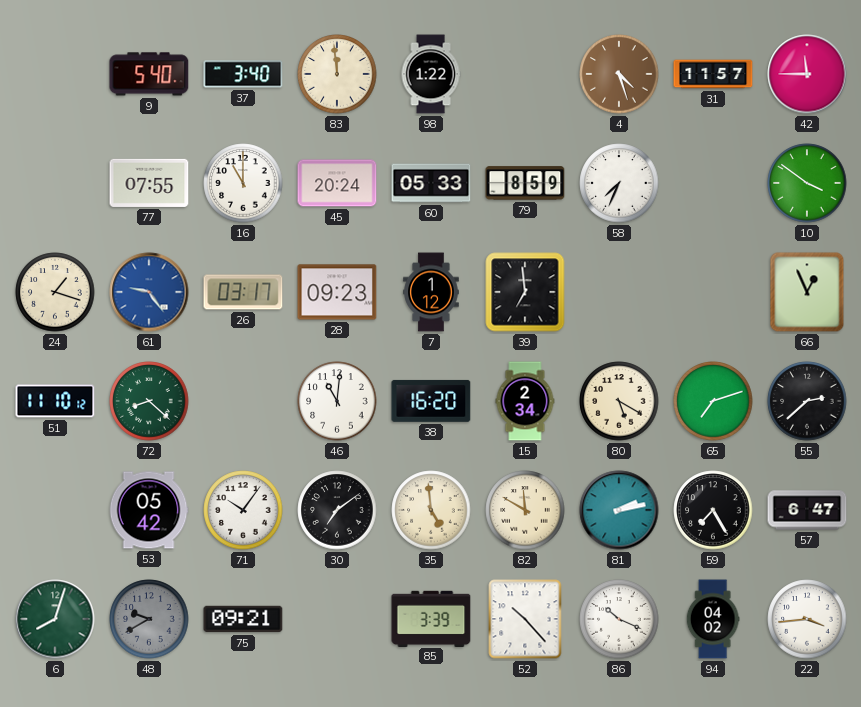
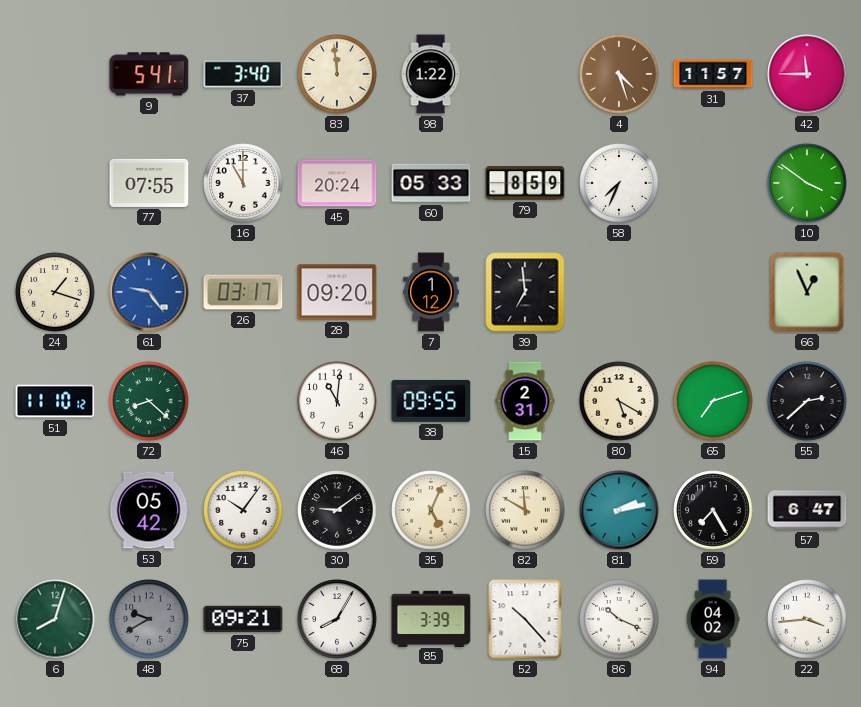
9: 5:40 -> 5:41 (149, 74)
28: 09:23 -> 09:20 (337, 292)
38: 16:20 -> 09:55 (431, 401)
15: 2:34 -> 2:31 (525, 401)
30: 7:09 -> 9:09 (337, 510)
35: 4:59 -> 5:04 (431, 510)
68: none -> 8:05 (337, 619)
